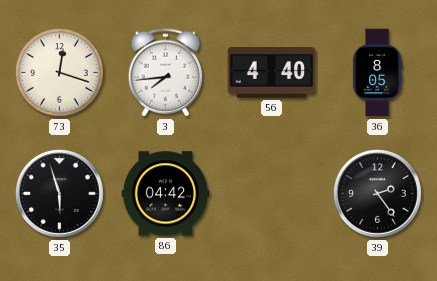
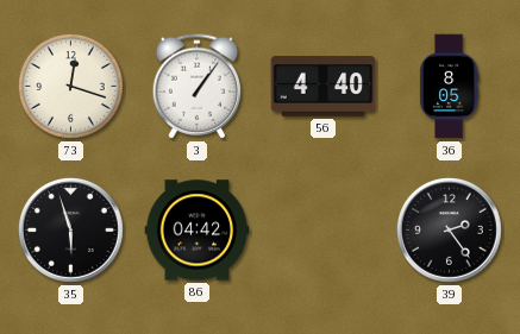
3: 7:44 -> 1:06 (196, 87)
